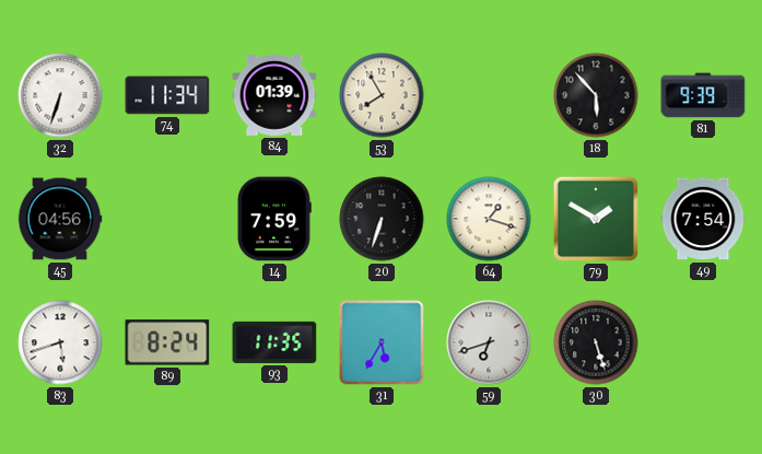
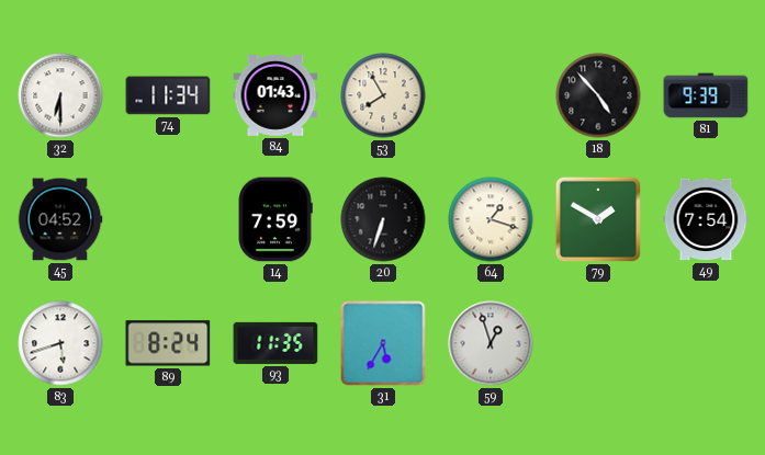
32: 6:33 -> 6:30 (60, 95)
84: 01:39 -> 01:43 (275, 96)
18: 5:53 -> 4:53 (598, 95)
45: 04:56 -> 04:52 (60, 219)
59: 6:42 -> 12:57 (491, 343)
30: 5:27 -> none (596, 342)
